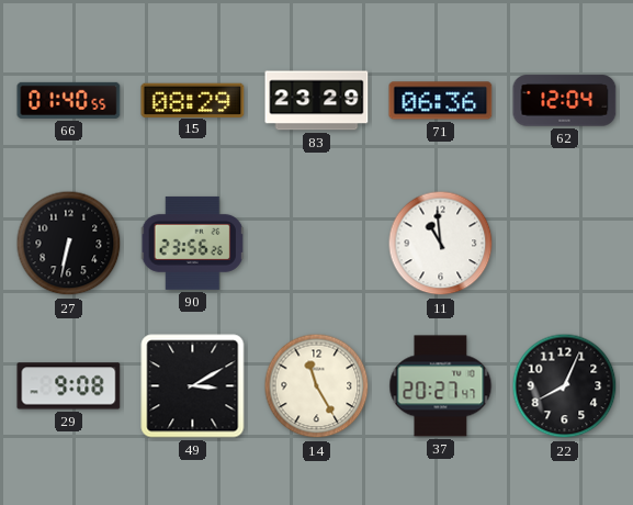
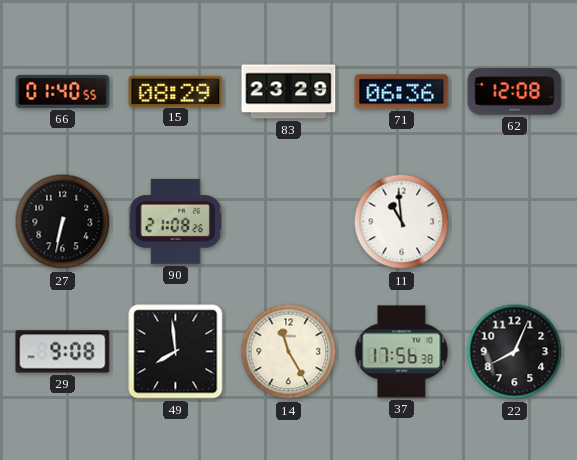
62: 12:04 -> 12:08 (515, 92)
90: 23:56 -> 21:08 (175, 221)
49: 3:10 -> 7:59 (176, 352)
37: 20:27 -> 17:56 (402, 352)
